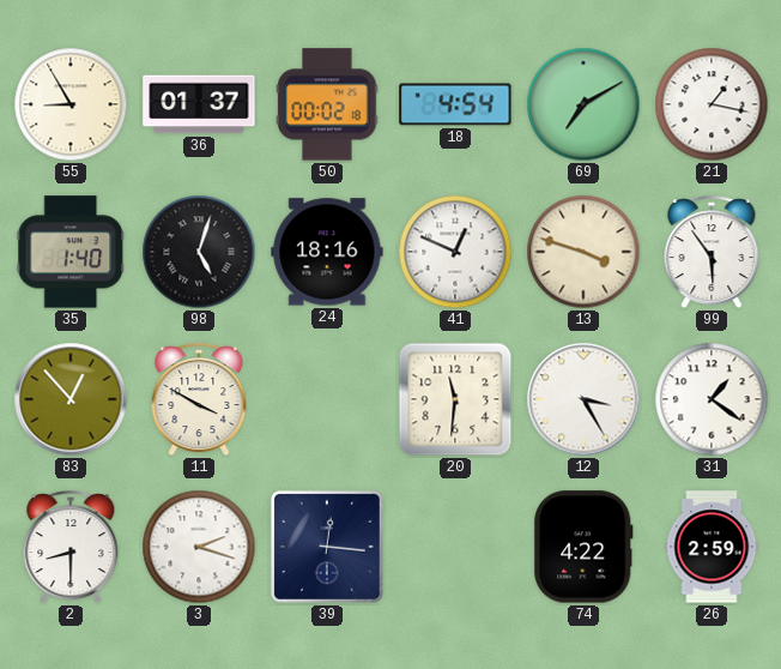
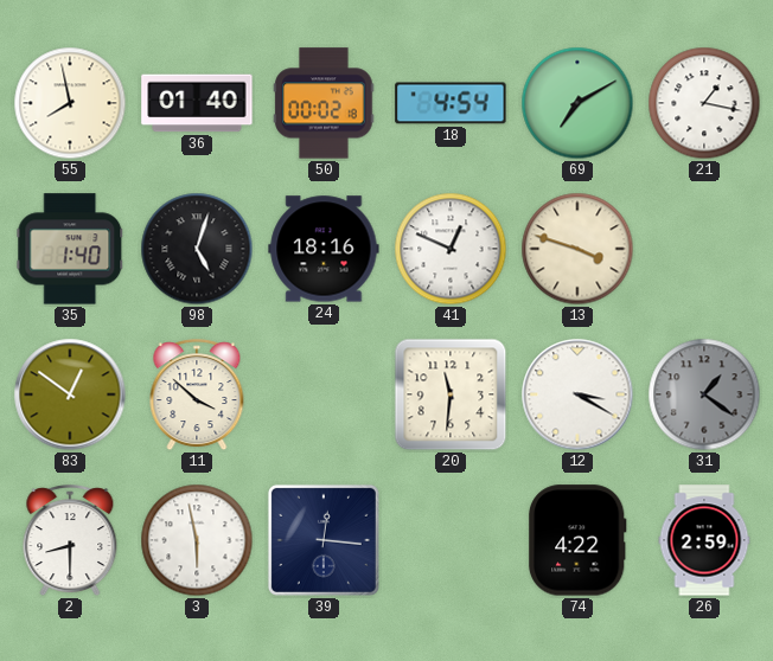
55: 8:55 -> 7:58 (70, 103)
36: 01:37 -> 01:40 (197, 103)
99: 5:54 -> none (712, 253)
83: 12:53 -> 12:51 (70, 394)
11: 3:50 -> 3:52 (197, 396)
12: 3:25 -> 3:20 (577, 394)
31 dial: white -> grey (704, 394)
3: 2:18 -> 5:58 (197, 540)
